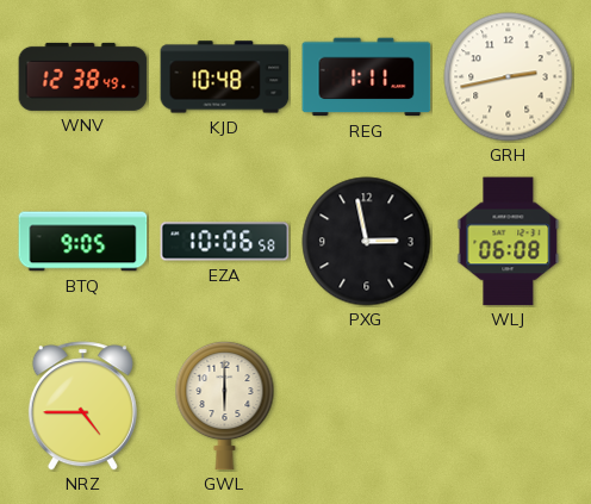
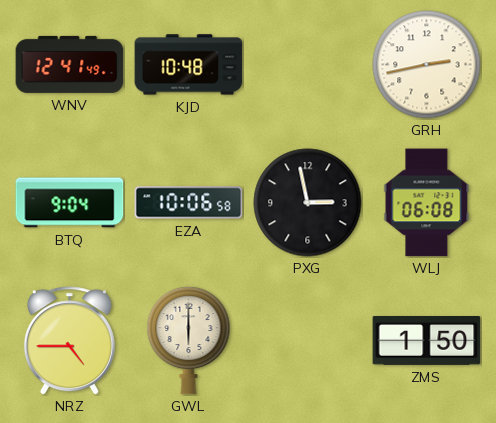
WNV: 12:38 -> 12:41 (70, 64)
REG: 1:11 -> none (367, 77)
BTQ: 9:05 -> 9:04 (70, 203)
ZMS: none -> 1:50 (427, 341)
